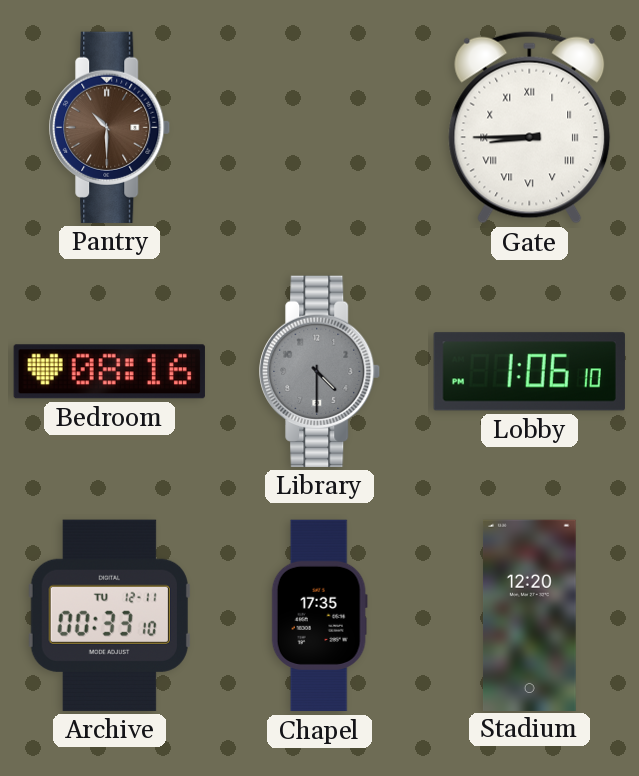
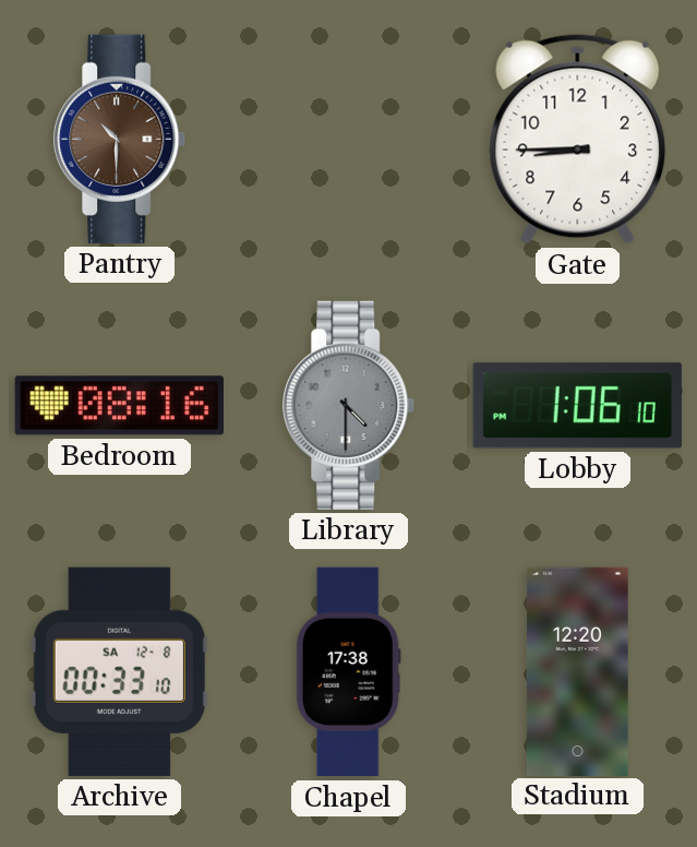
Gate numerals: Roman -> Arabic (578, 139)
Archive date: TU 12-11 -> SA 12-8 (119, 671)
Chapel: 17:35 -> 17:38 (348, 672)
